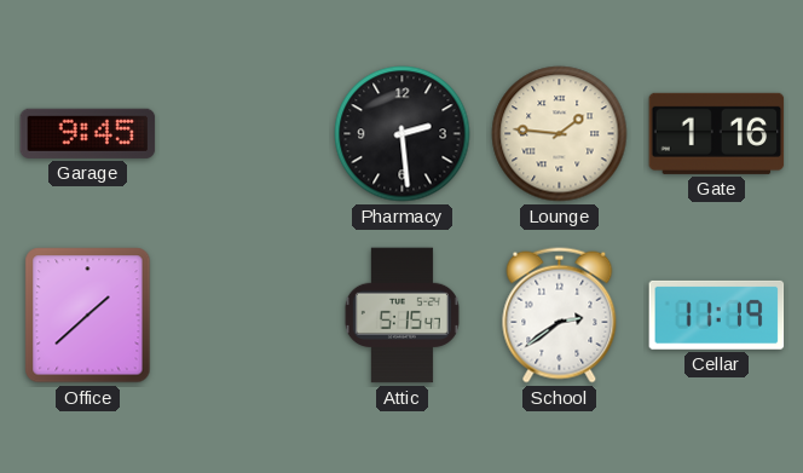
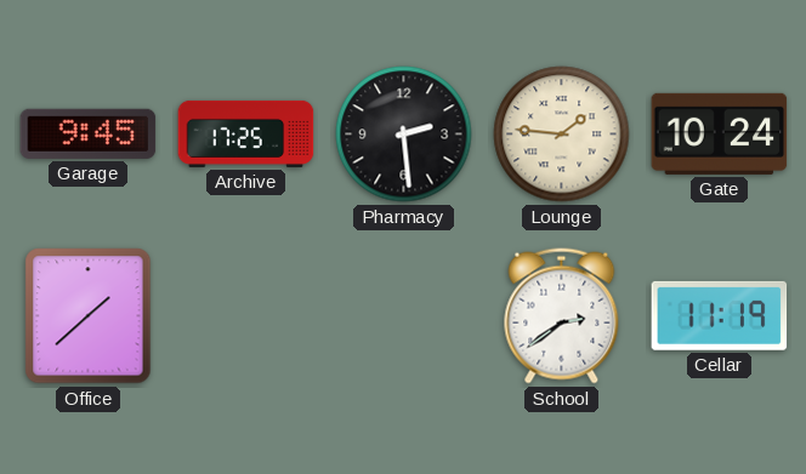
Archive: none -> 17:25 (246, 133)
Gate: 1:16 -> 10:24 (720, 133)
Attic: 5:15 -> none (401, 316)
